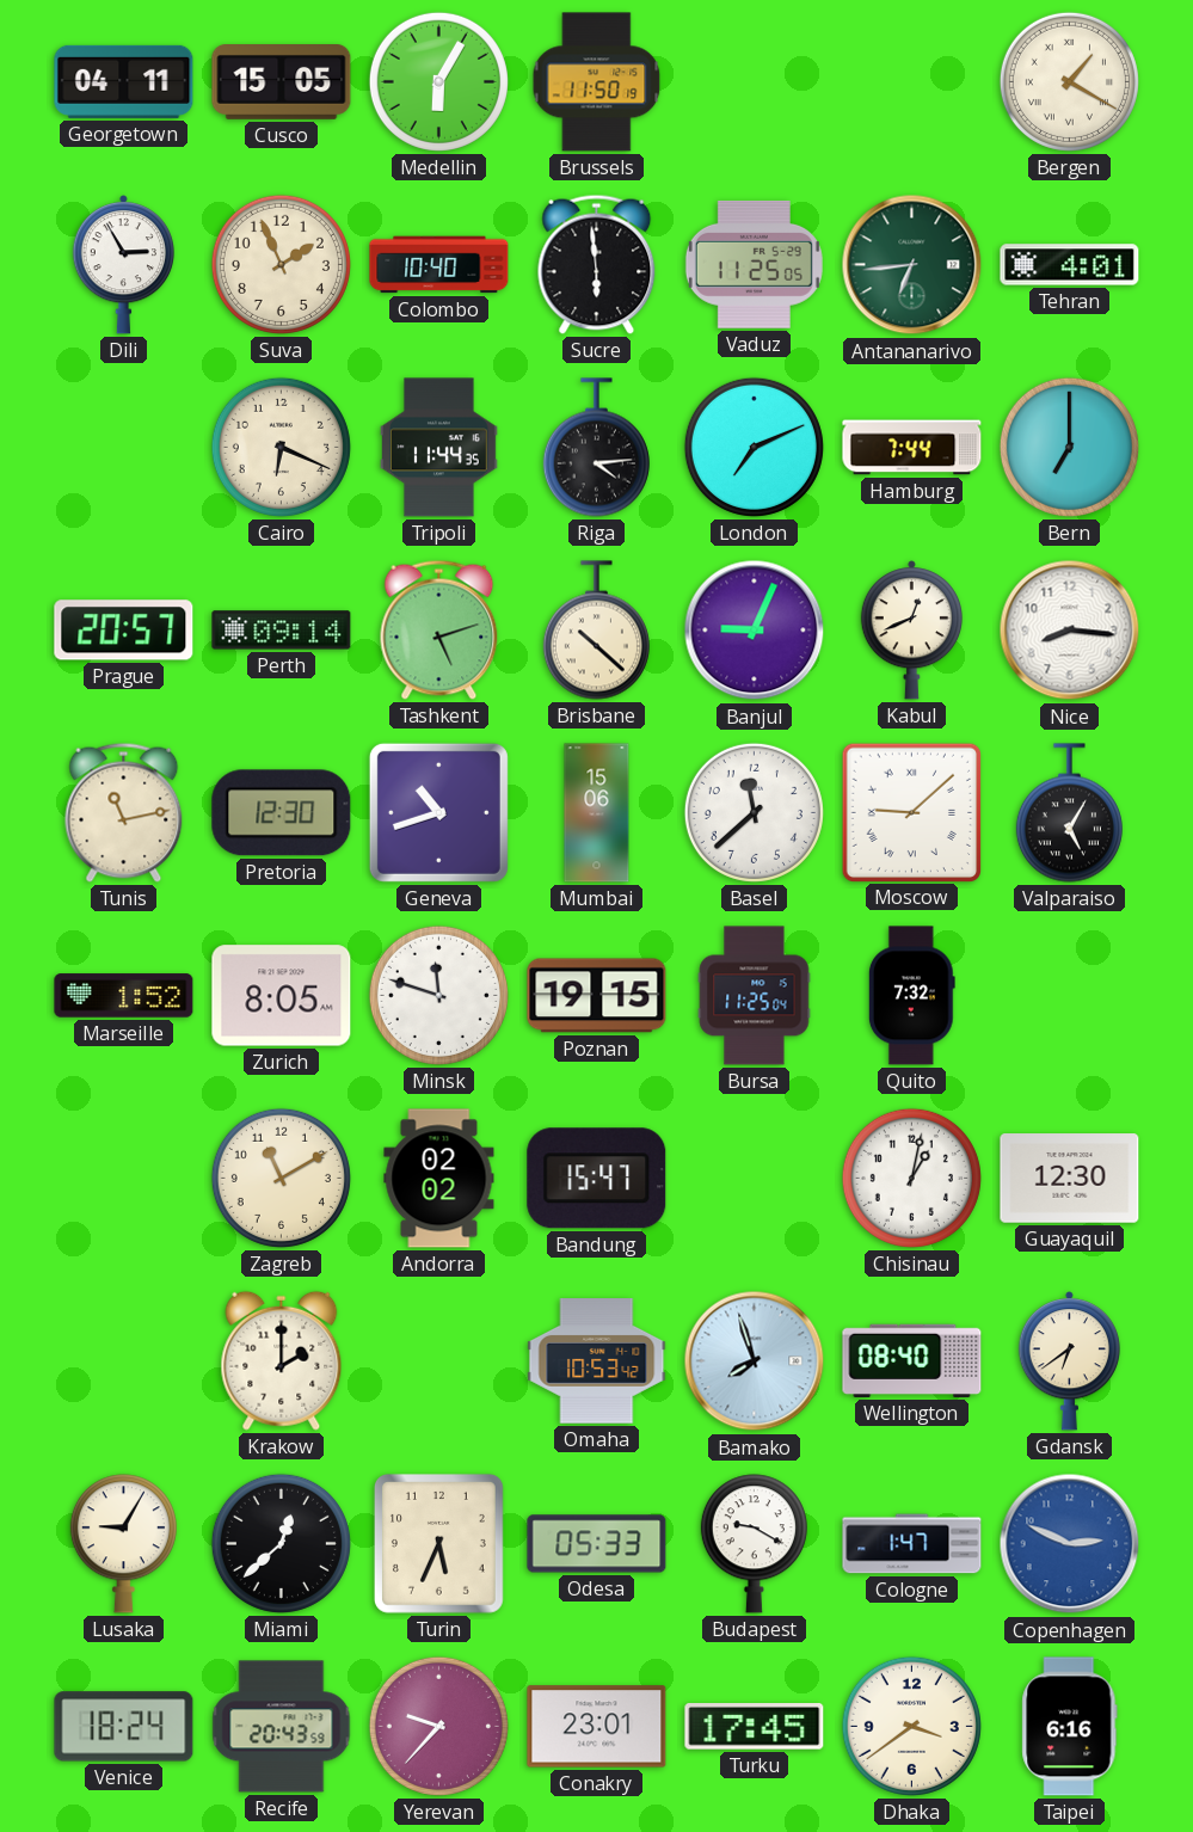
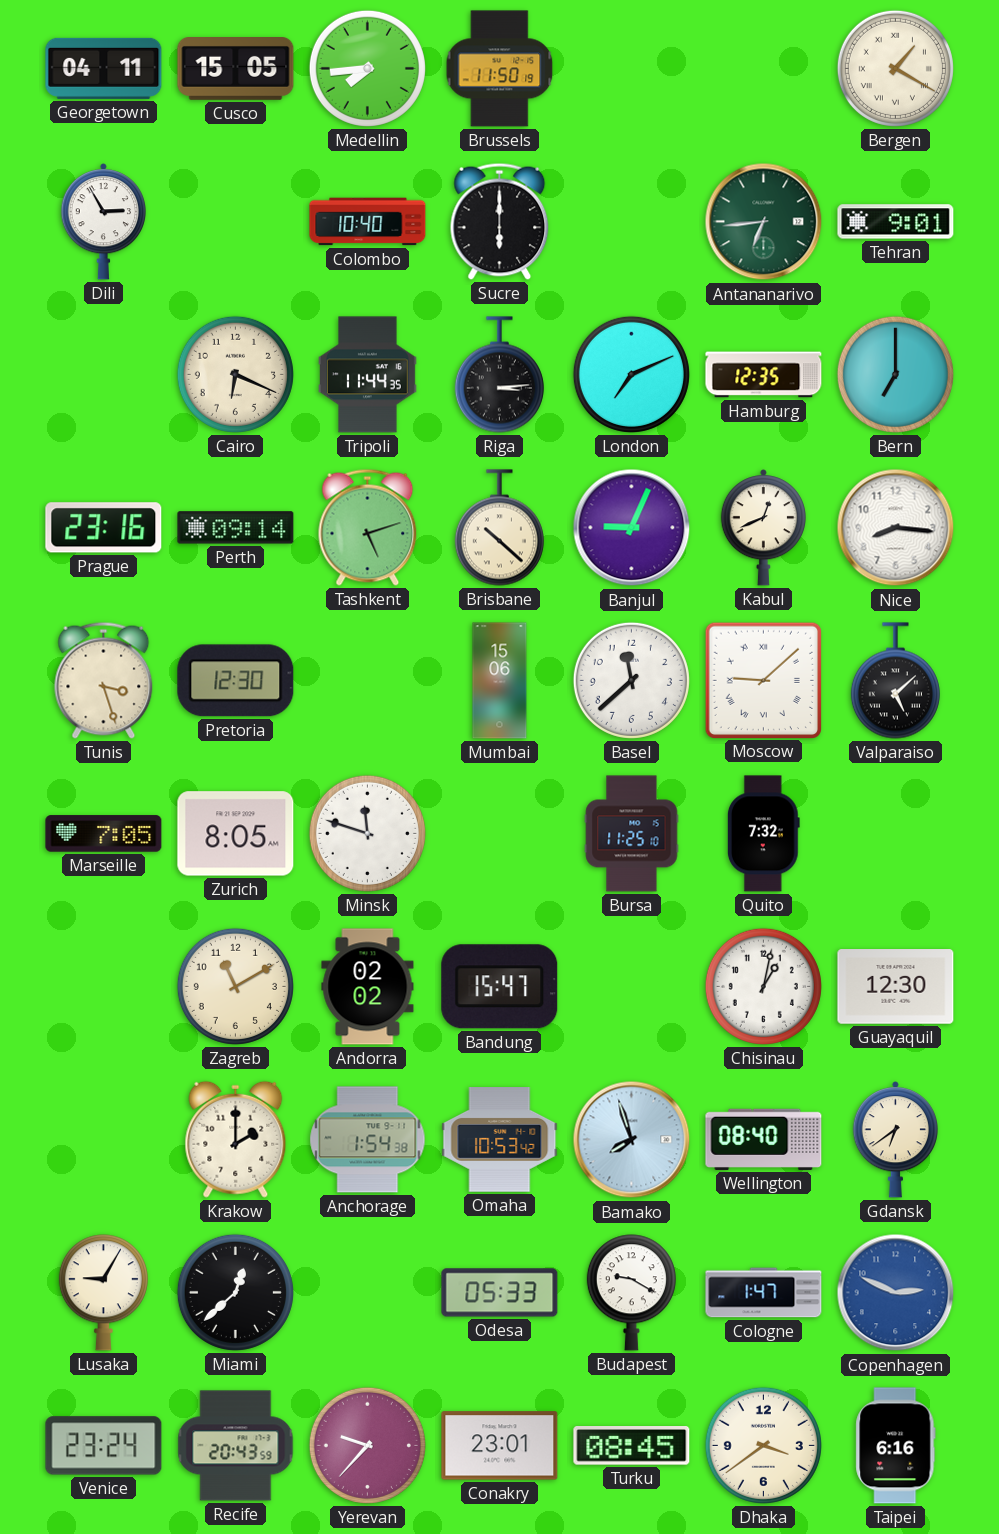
Medellin: 6:05 -> 7:44 (367, 68)
Suva: 1:56 -> none (281, 264)
Sucre: 5:59 -> 6:00 (500, 221)
Vaduz: 11:25 -> none (754, 264)
Tehran: 4:01 -> 9:01 (896, 222)
Riga: 4:14 -> 3:14 (499, 375)
Hamburg: 7:44 -> 12:35 (764, 375)
Prague: 20:57 -> 23:16 (104, 528)
Tunis: 11:13 -> 3:27 (104, 680)
Geneva: 10:42 -> none (438, 812)
Valparaiso: 5:05 -> 5:08 (895, 681)
Marseille: 1:52 -> 7:05 (104, 834)
Poznan: 19:15 -> none (597, 996)
Bursa: 11:25:04 -> 11:25:10 (632, 834)
Anchorage: none -> 1:54 (368, 1140)
Turin: 5:34 -> none (438, 1544)
Venice: 18:24 -> 23:24 (104, 1446)
Turku: 17:45 -> 08:45 (632, 1446)
